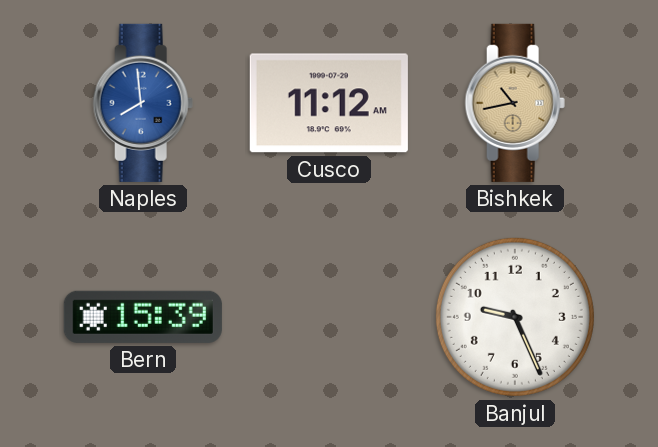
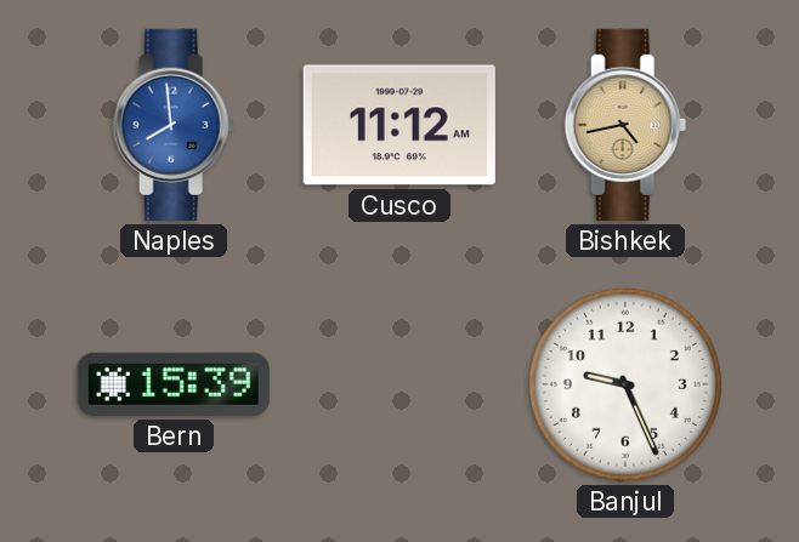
Bishkek: 10:43 -> 4:43 (625, 125)
